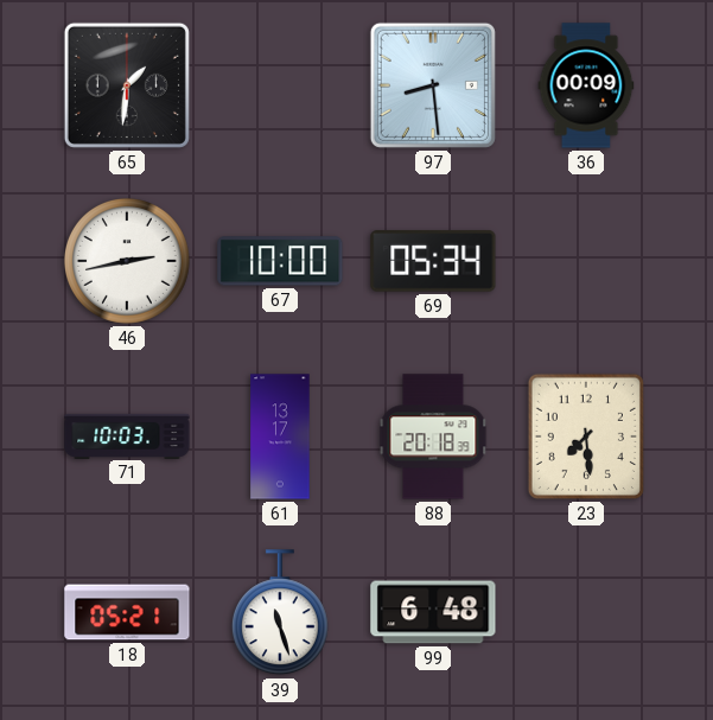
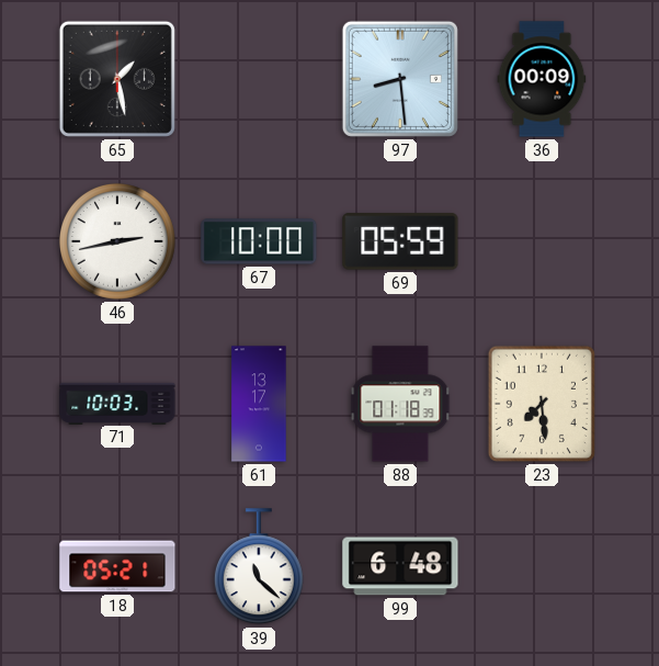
65: 1:31 -> 1:28 (117, 79)
69: 05:34 -> 05:59 (400, 241)
88: 20:18 -> 01:18 (400, 404)
39: 11:27 -> 11:22 (259, 567)
